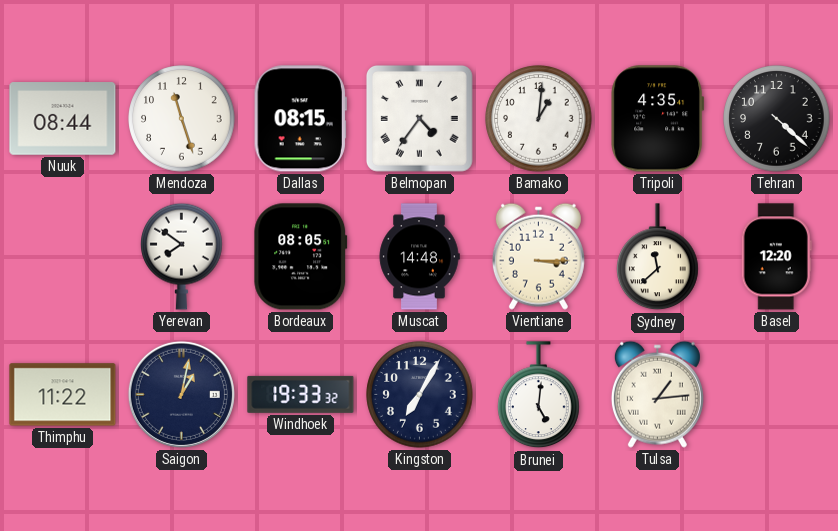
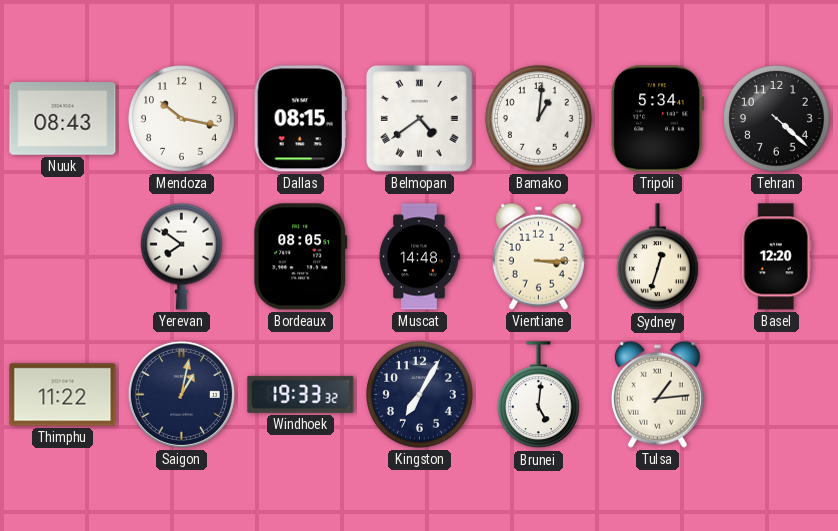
Nuuk: 08:44 -> 08:43 (63, 119)
Mendoza: 11:27 -> 10:17 (182, 119)
Belmopan: 4:36 -> 4:39 (419, 118)
Tripoli: 4:35 -> 5:34 (657, 119)
Sydney: 11:38 -> 12:33 (658, 257)
